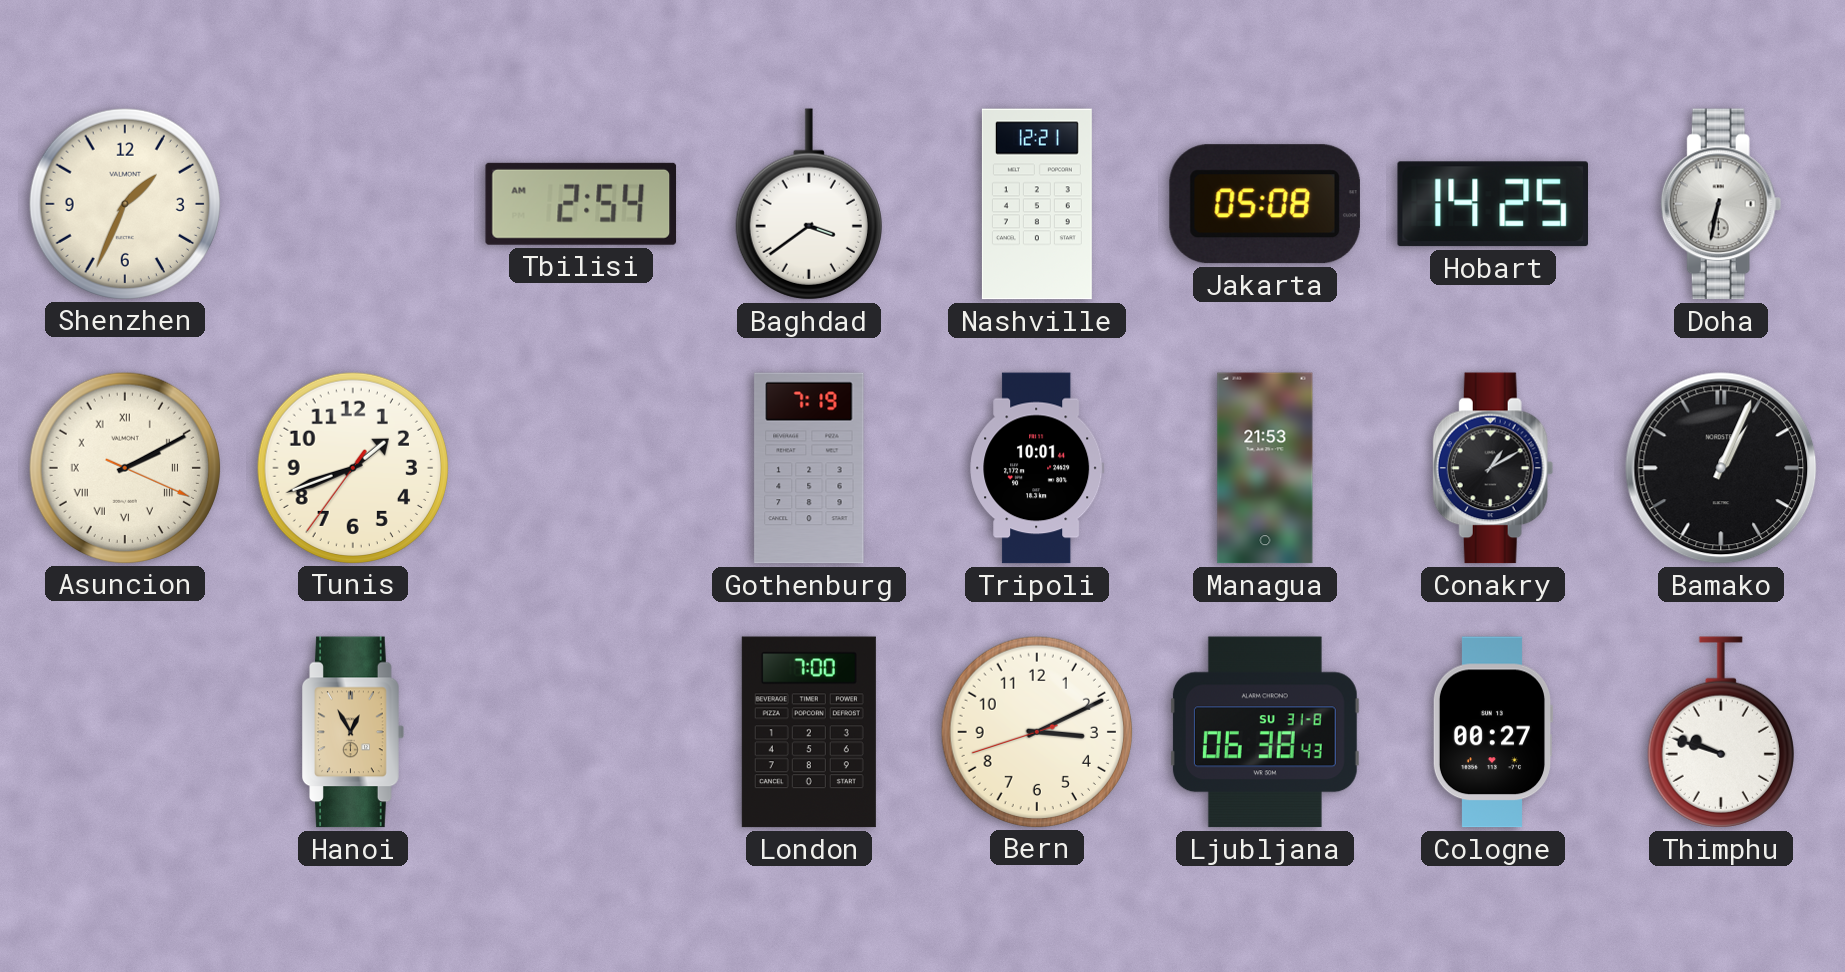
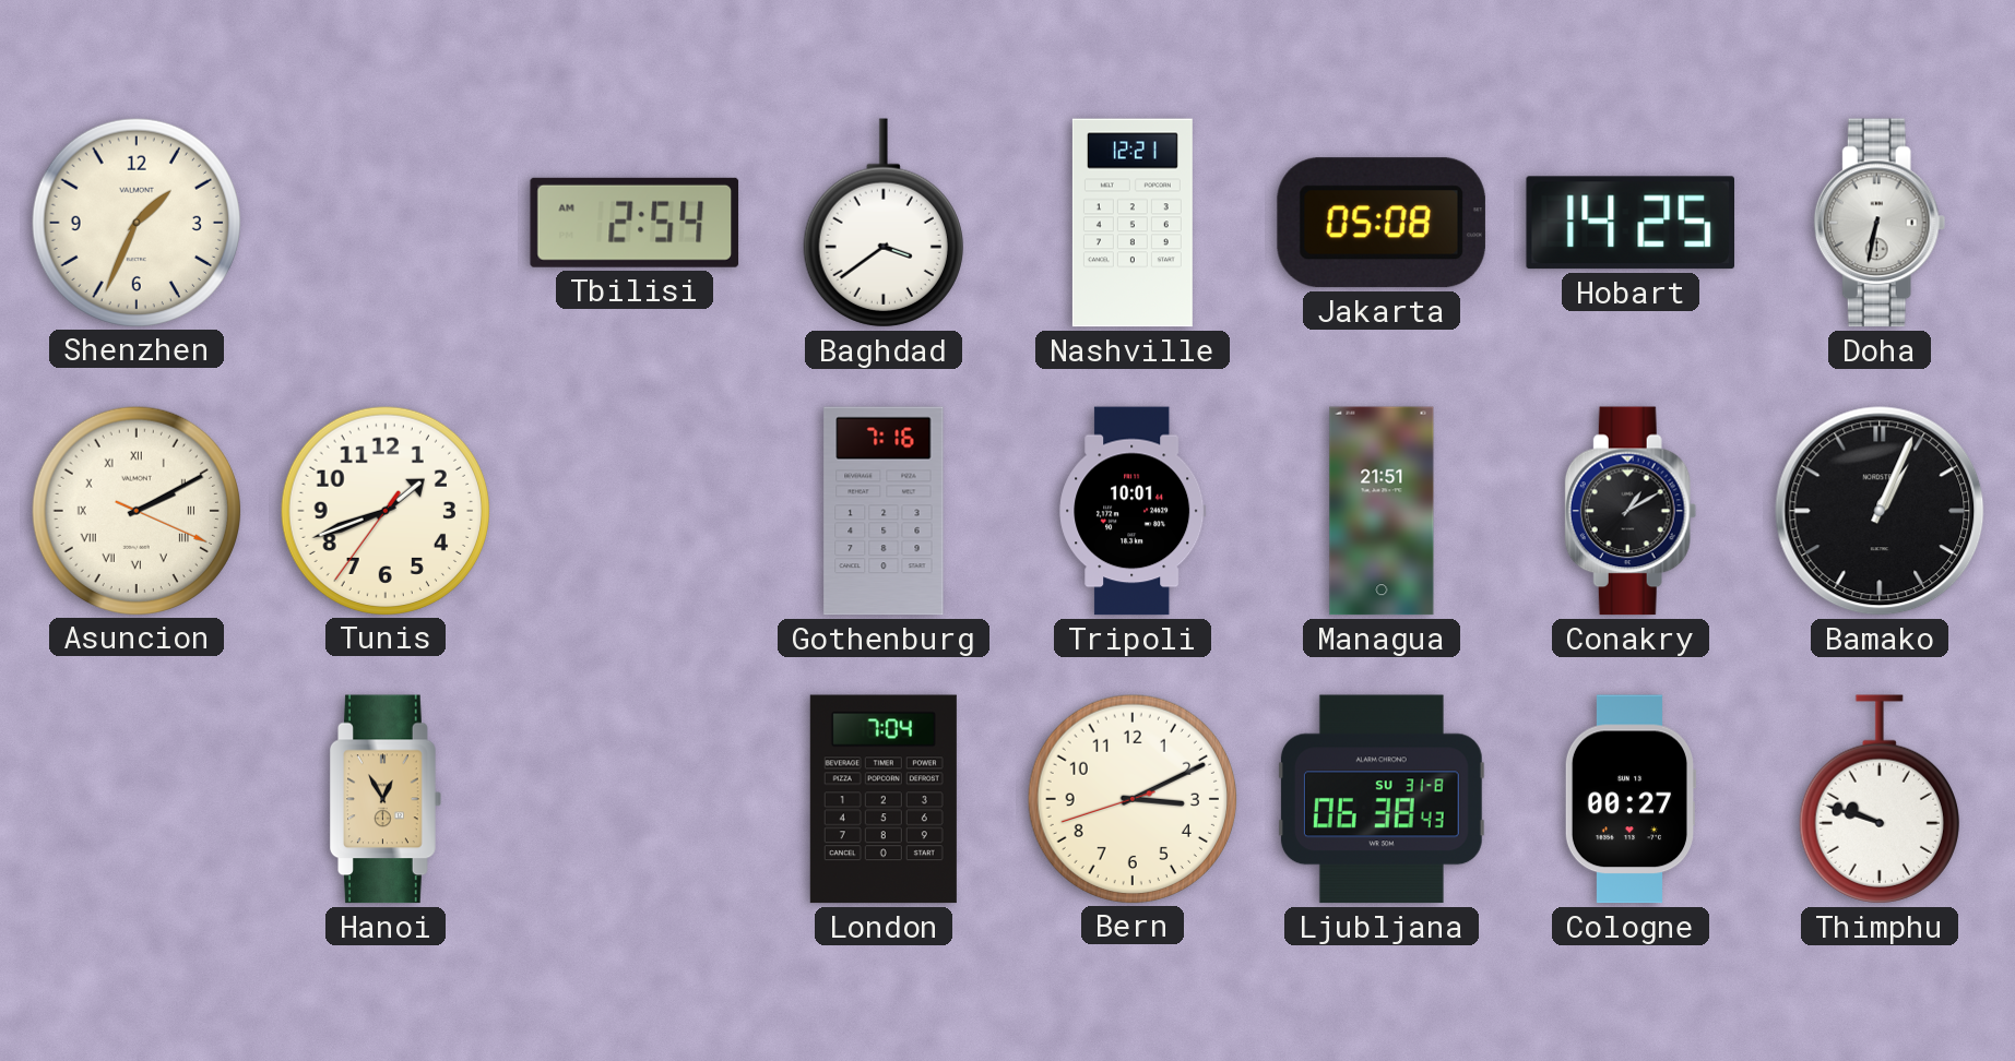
Gothenburg: 7:19 -> 7:16 (884, 511)
Managua: 21:53 -> 21:51 (1382, 511)
London: 7:00 -> 7:04 (884, 799)
